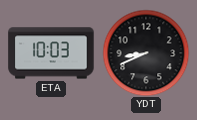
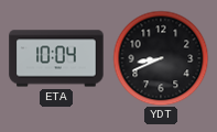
ETA: 10:03 -> 10:04 (56, 58)
